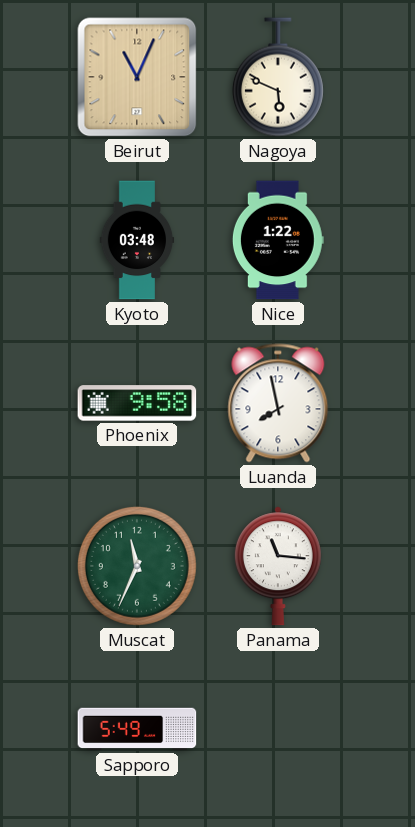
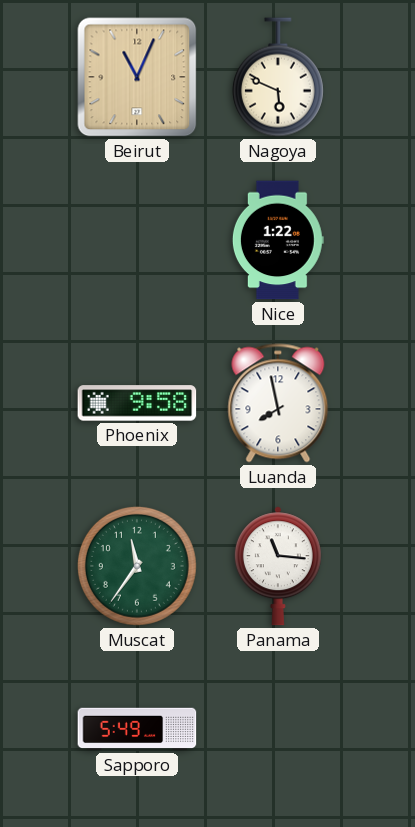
Kyoto: 03:48 -> none (137, 240)
Muscat: 11:34 -> 11:36 (137, 566)
